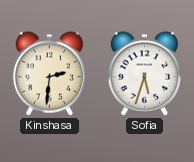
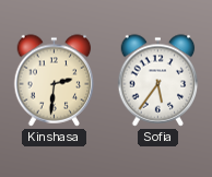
Sofia: 5:33 -> 5:36 (158, 81)
